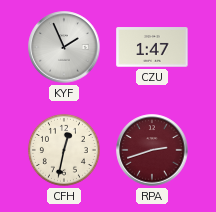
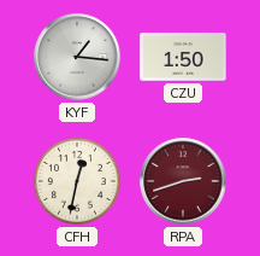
KYF: 1:56 -> 1:16 (77, 57)
CZU: 1:47 -> 1:50 (183, 57)
